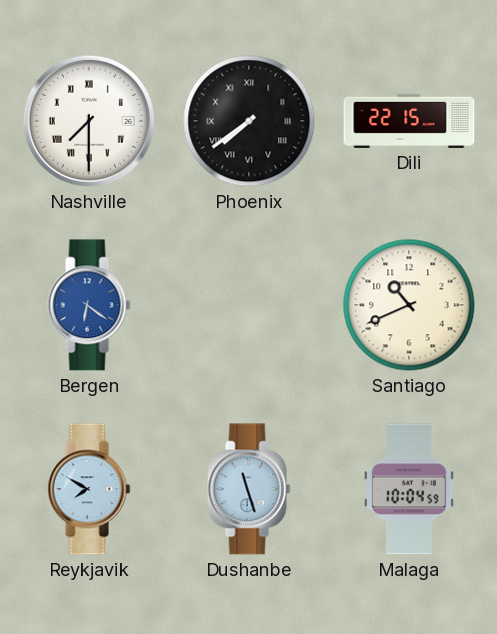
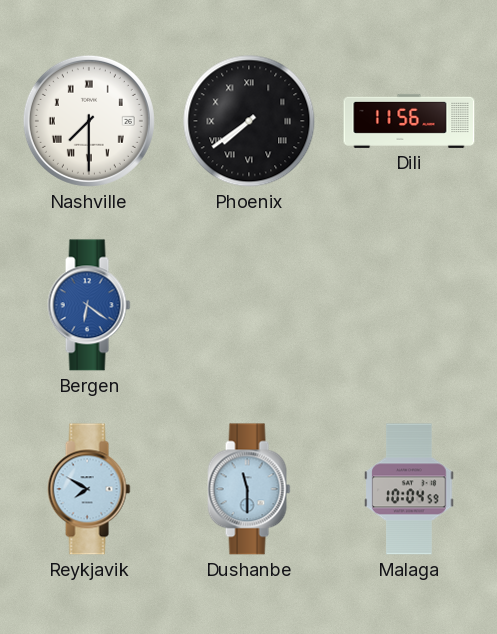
Dili: 22:15 -> 11:56 (409, 121)
Santiago: 10:41 -> none (409, 305)
Dushanbe: 11:27 -> 11:30 (249, 489)
